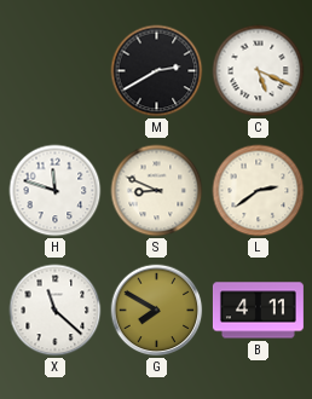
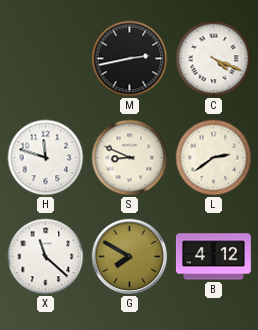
M: 2:40 -> 2:43 (130, 59)
C: 5:19 -> 4:19 (214, 59)
B: 4:11 -> 4:12 (213, 257)
